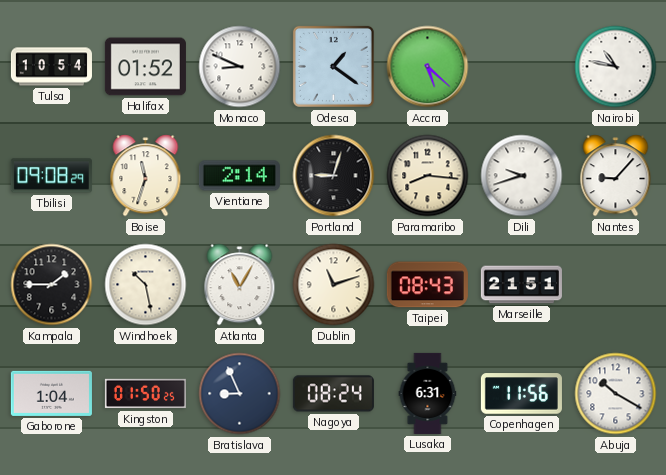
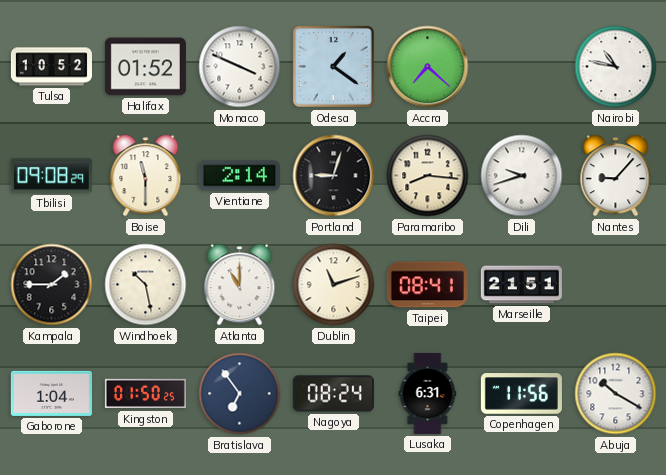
Tulsa: 10:54 -> 10:52 (51, 67)
Monaco: 8:49 -> 3:49 (240, 67)
Accra: 5:22 -> 7:22 (428, 67)
Boise: 11:33 -> 11:30 (146, 176)
Atlanta: 11:05 -> 11:00 (240, 285)
Taipei: 08:43 -> 08:41 (427, 285)
Bratislava: 8:56 -> 6:54 (240, 394)
